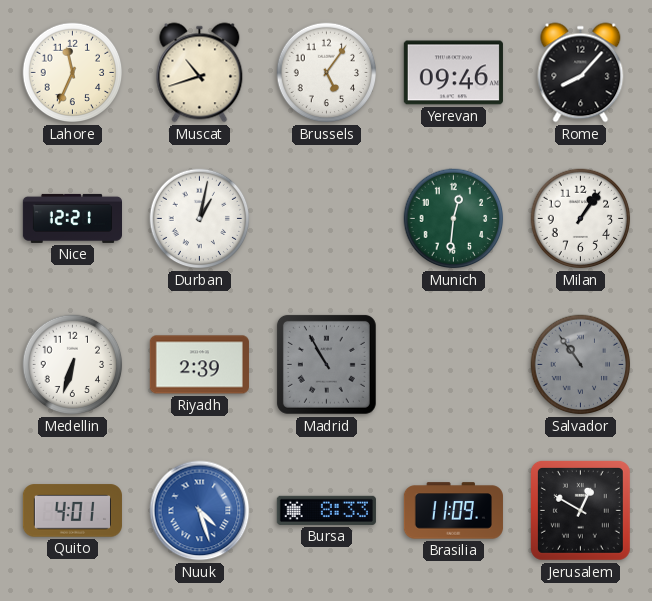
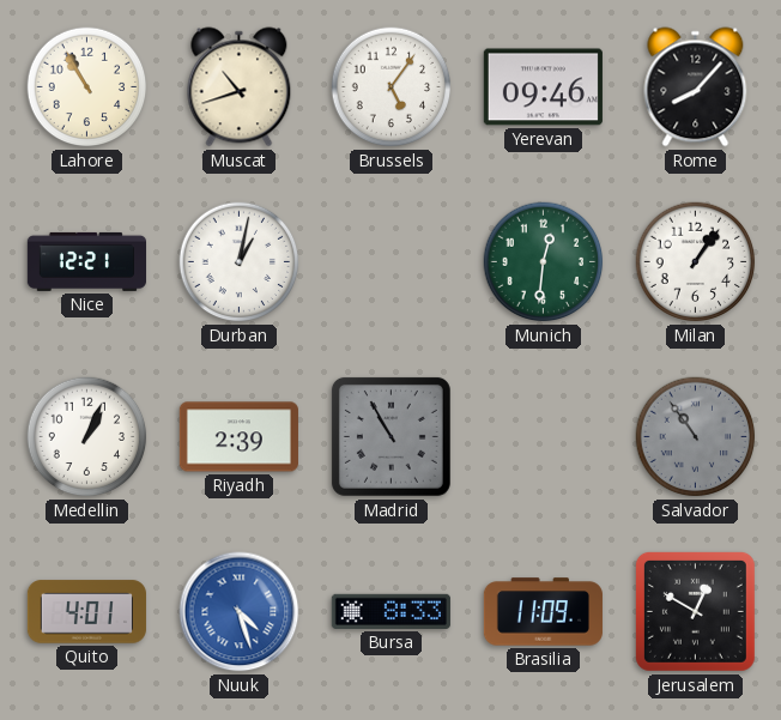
Lahore: 11:34 -> 10:55 (87, 87)
Medellin: 6:33 -> 1:04 (87, 437)
